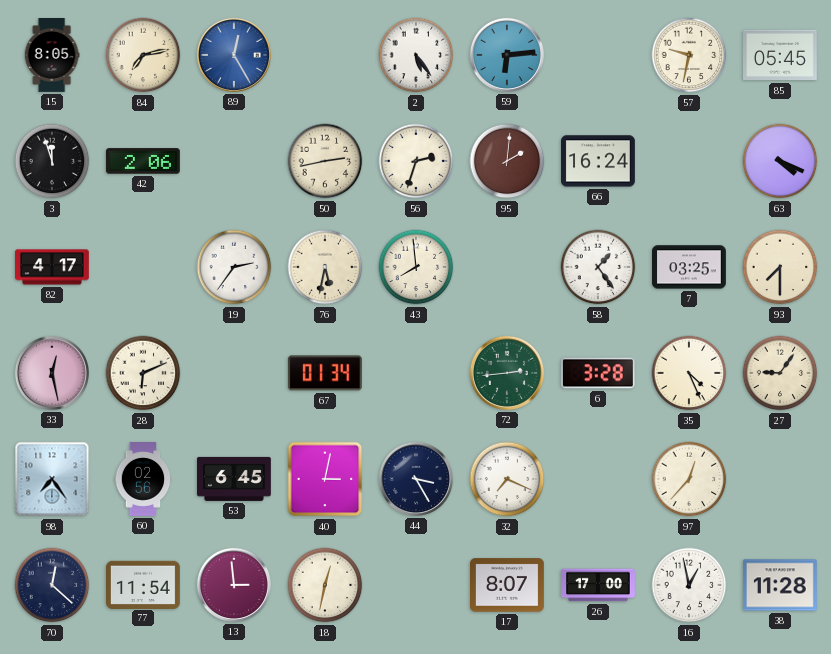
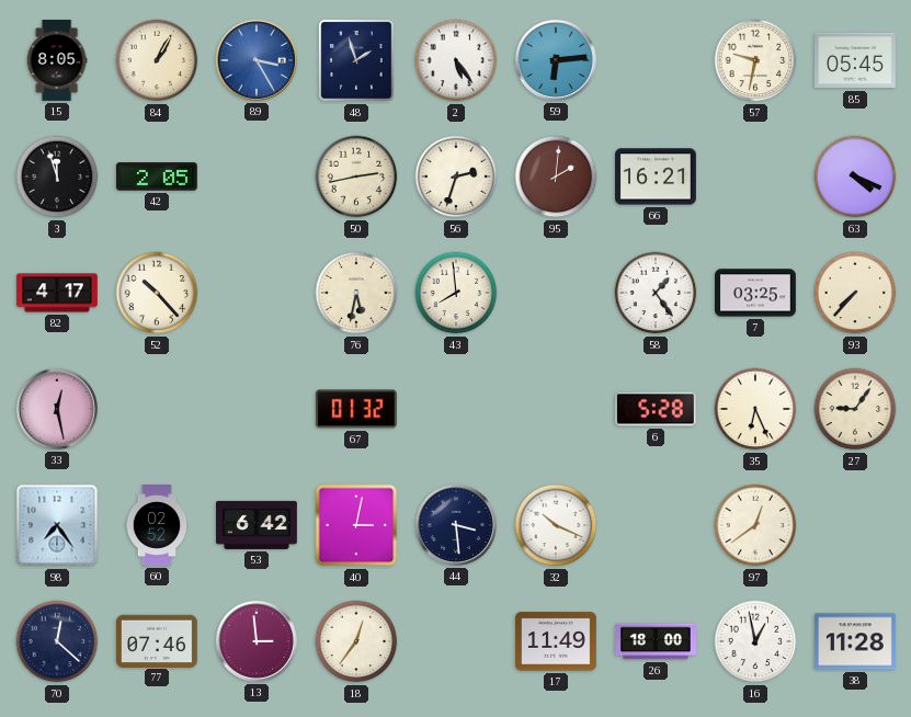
84: 7:13 -> 1:05 (157, 60)
89: 12:25 -> 3:25 (257, 60)
48: none -> 1:57 (356, 60)
42: 2:06 -> 2:05 (157, 177)
66: 16:24 -> 16:21 (657, 177)
52: none -> 10:23 (157, 293)
19: 2:36 -> none (234, 267)
93: 7:30 -> 7:37 (855, 293)
28: 6:11 -> none (143, 373)
67: 01:34 -> 01:32 (356, 409)
72: 2:44 -> none (507, 373)
6: 3:28 -> 5:28 (656, 409)
35: 4:26 -> 6:26 (755, 409)
60: 02:56 -> 02:52 (157, 525)
53: 6:45 -> 6:42 (258, 525)
44: 3:25 -> 3:29 (456, 525)
32: 7:19 -> 10:19 (556, 525)
97: 12:37 -> 12:39 (755, 525)
77: 11:54 -> 07:46 (158, 640)
18: 12:32 -> 12:36 (356, 641)
17: 8:07 -> 11:49 (557, 641)
26: 17:00 -> 18:00 (657, 641)
